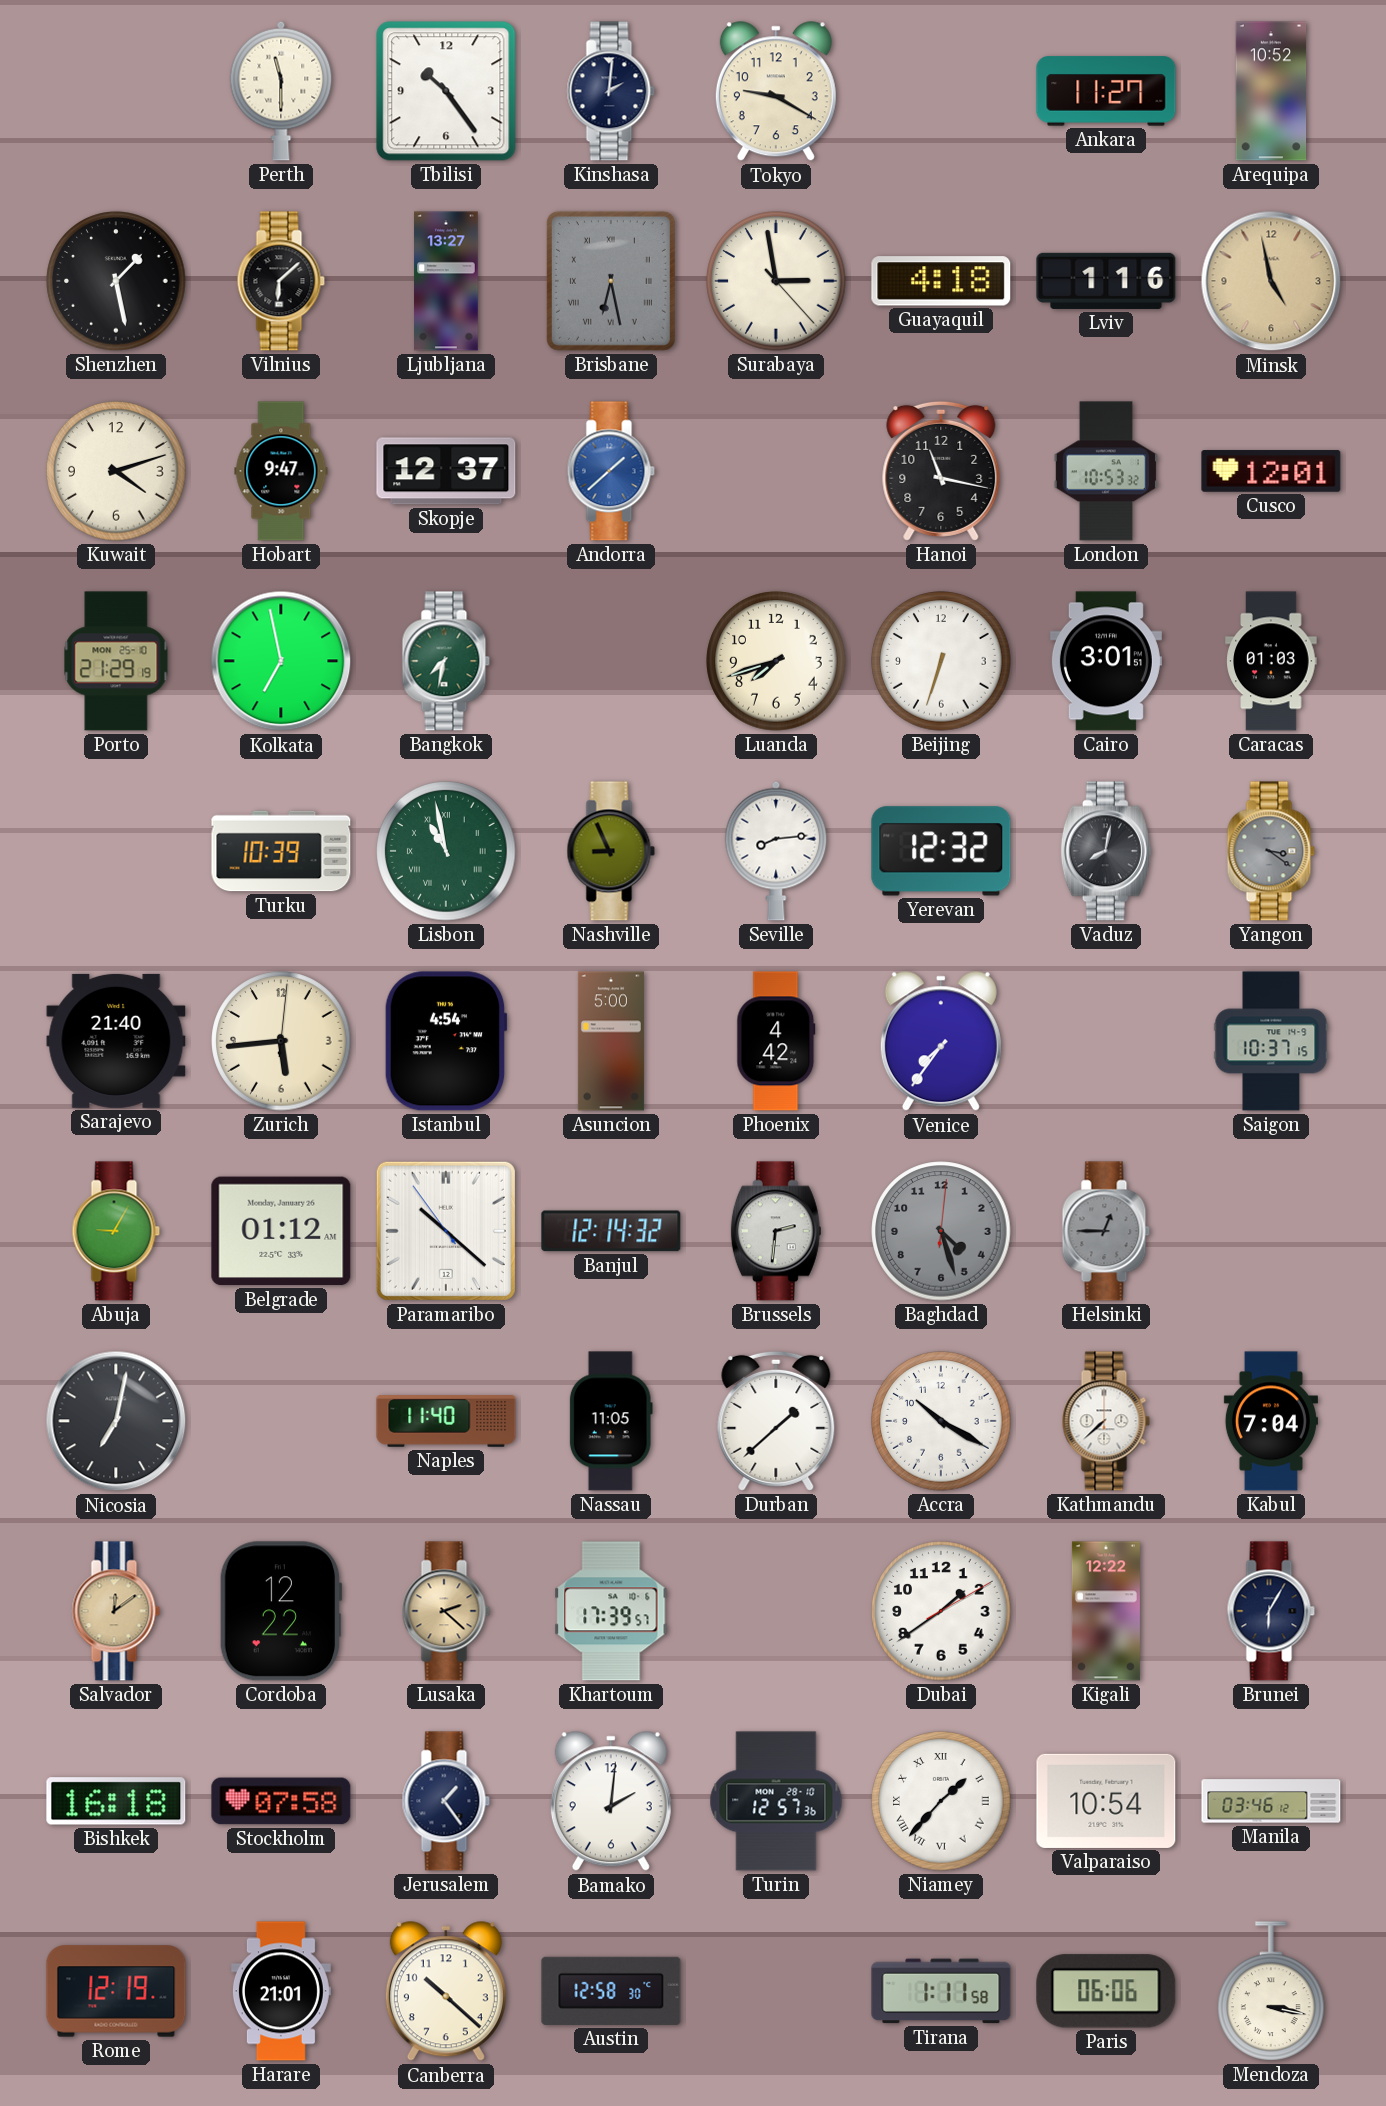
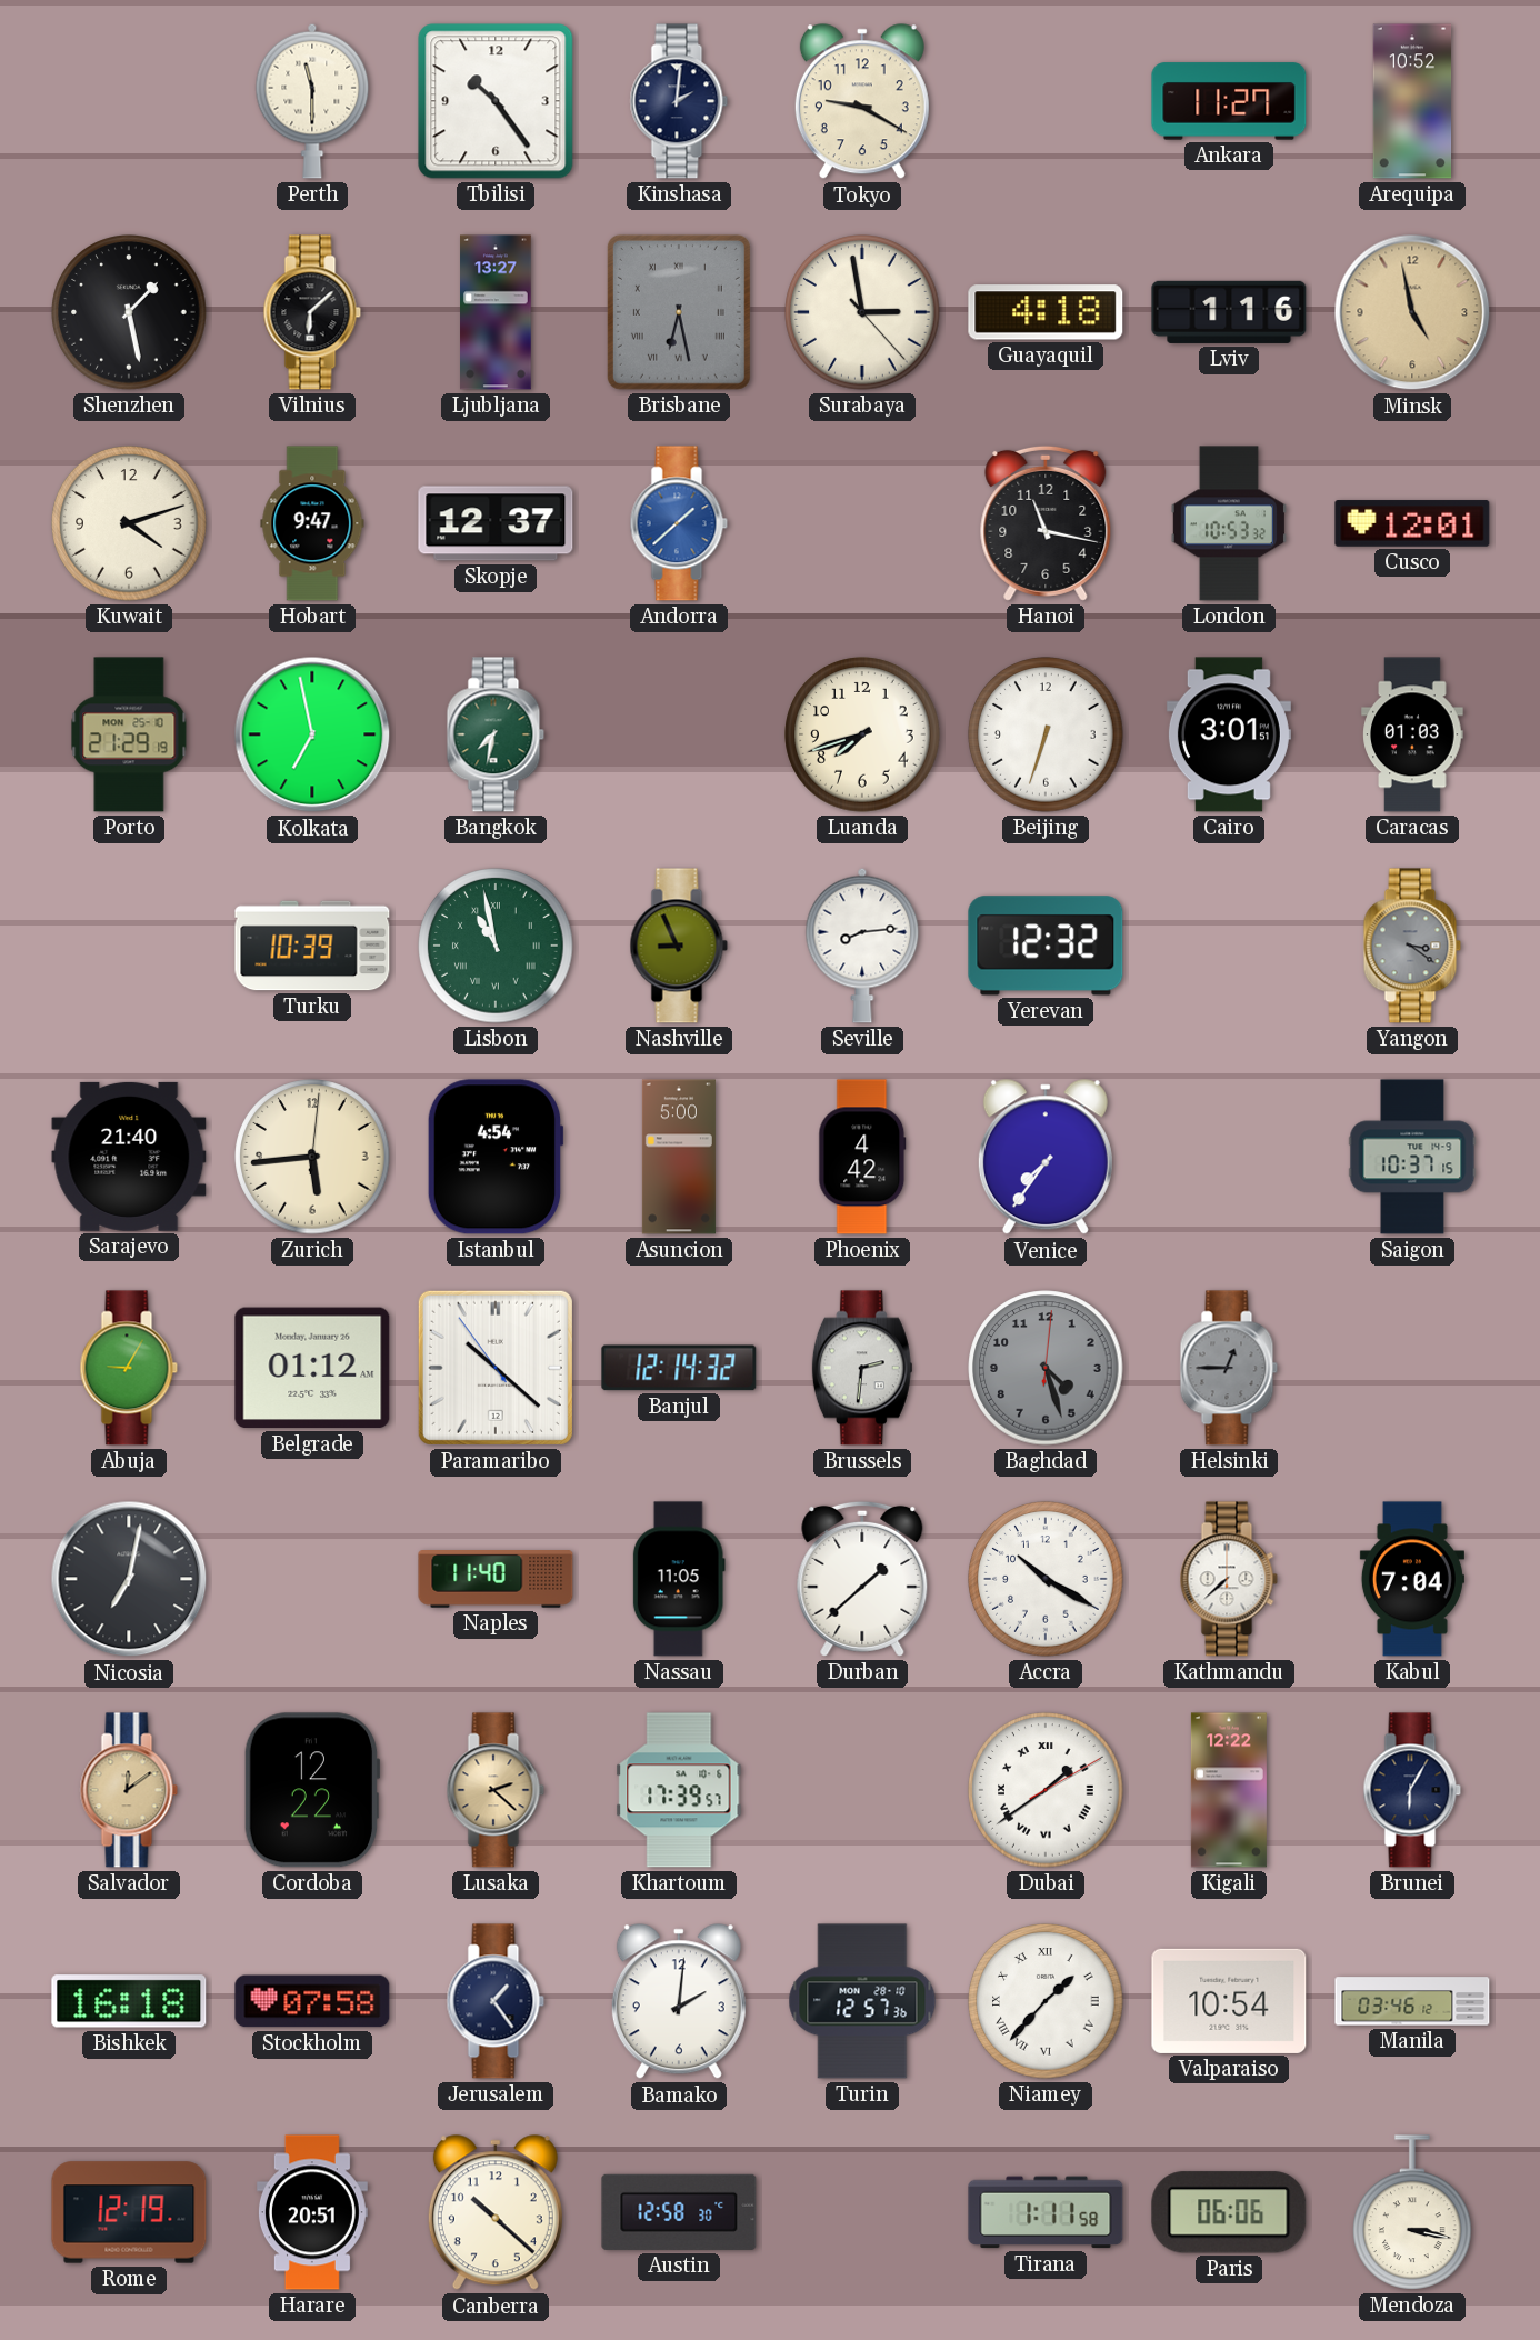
Vaduz: 8:02 -> none (1106, 851)
Dubai numerals: Arabic -> Roman (1046, 1790)
Harare: 21:01 -> 20:51 (312, 2212)
